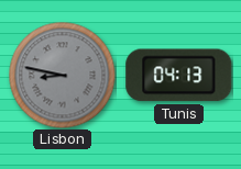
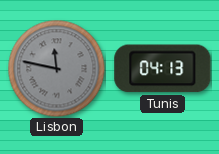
Lisbon: 8:47 -> 11:47 (56, 68)
